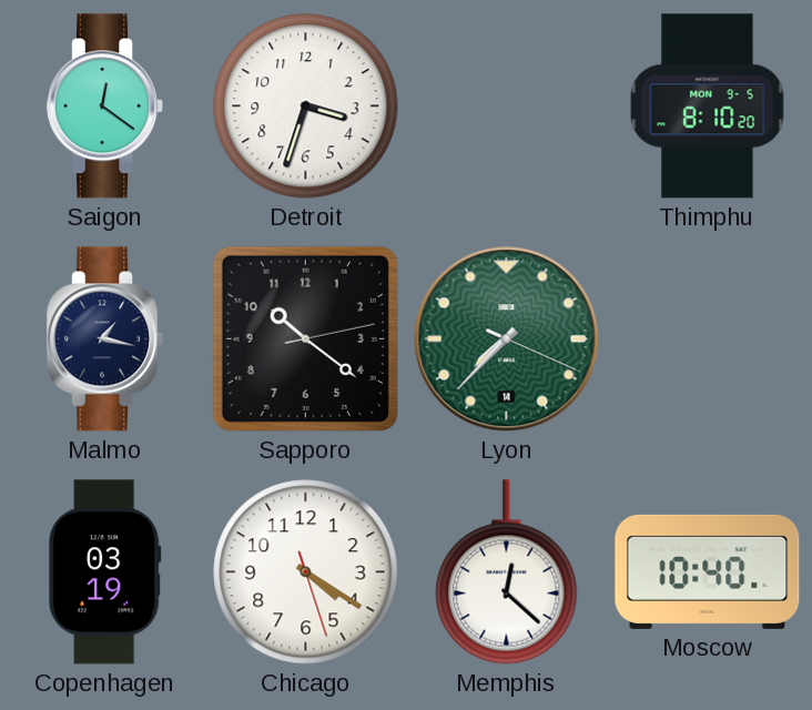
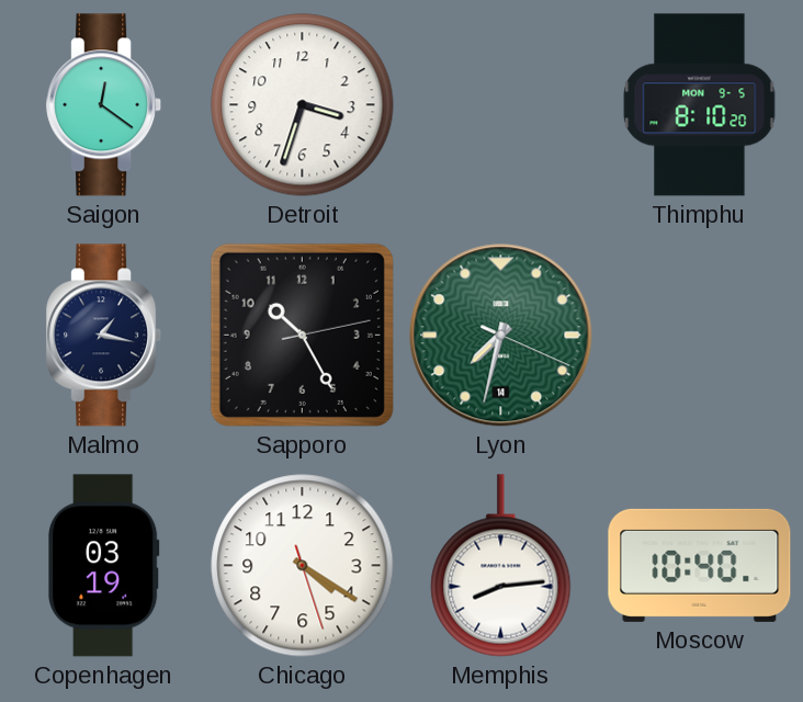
Sapporo: 10:21 -> 10:25 (302, 335)
Lyon: 7:37 -> 7:32 (501, 336)
Memphis: 12:22 -> 8:14 (501, 566)
